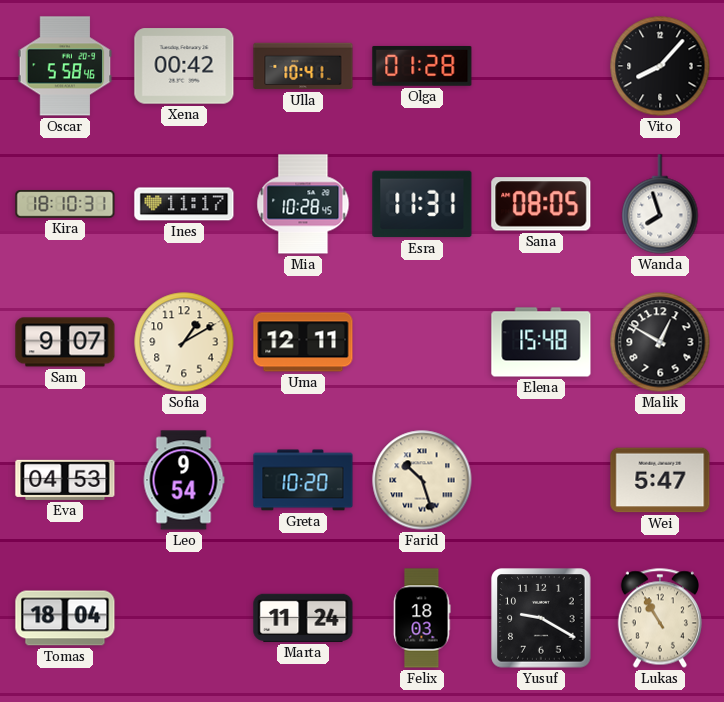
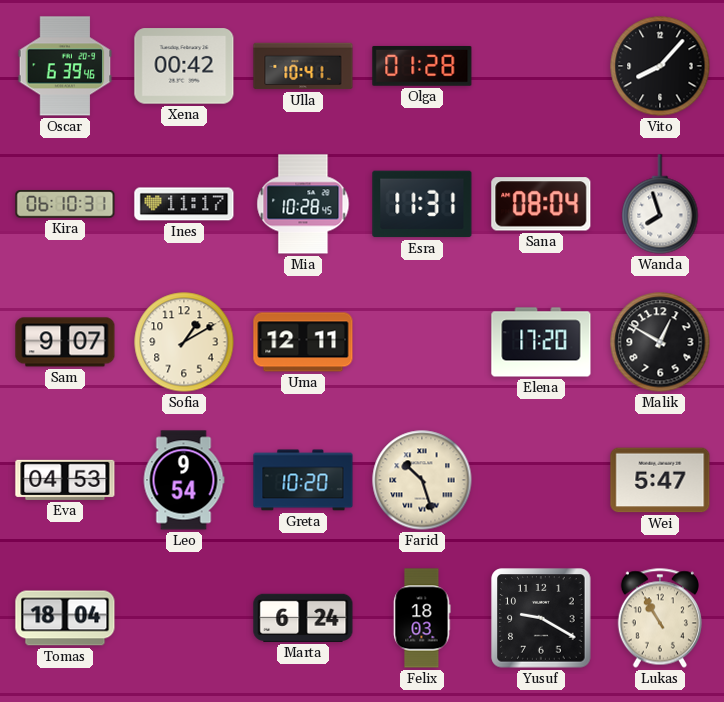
Oscar: 5:58 -> 6:39 (65, 66)
Kira: 18:10 -> 06:10 (65, 205)
Sana: 08:05 -> 08:04 (541, 204)
Elena: 15:48 -> 17:20 (541, 342)
Marta: 11:24 -> 6:24 (303, 618)
